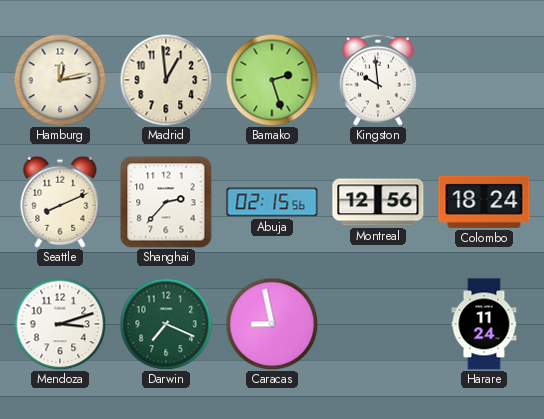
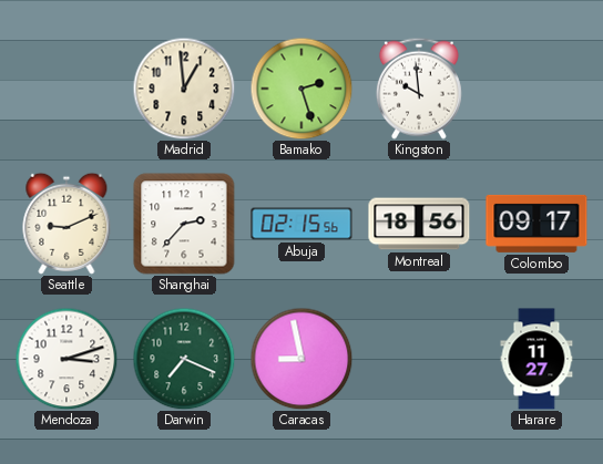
Hamburg: 12:13 -> none (60, 80)
Seattle: 8:11 -> 9:11 (67, 224)
Montreal: 12:56 -> 18:56 (419, 224)
Colombo: 18:24 -> 09:17 (536, 224)
Harare: 11:24 -> 11:27 (536, 359)
